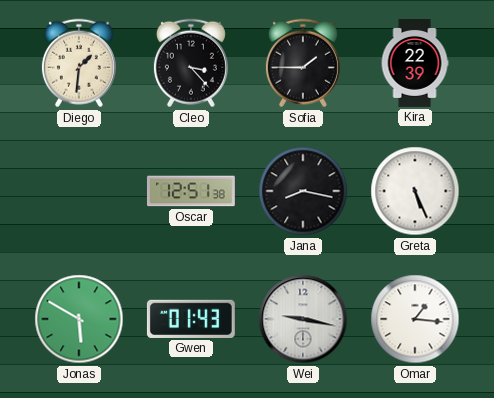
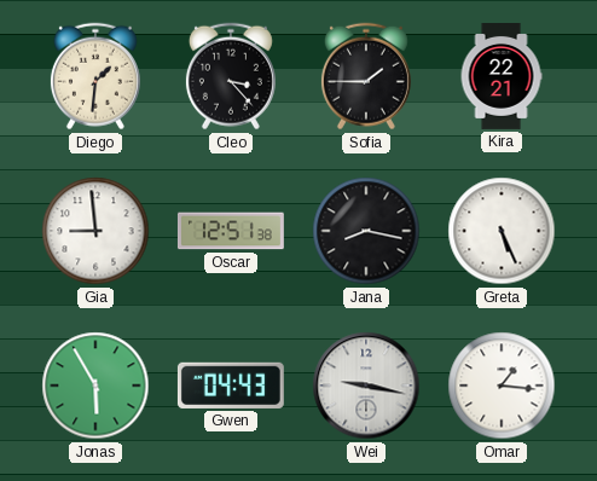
Kira: 22:39 -> 22:21 (502, 77)
Gia: none -> 8:59 (95, 231)
Jonas: 5:50 -> 5:55 (95, 386)
Gwen: 01:43 -> 04:43 (231, 386)
